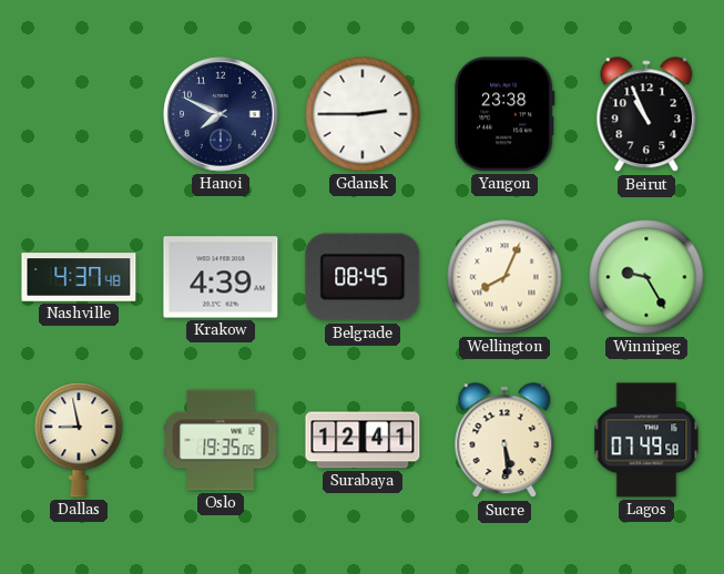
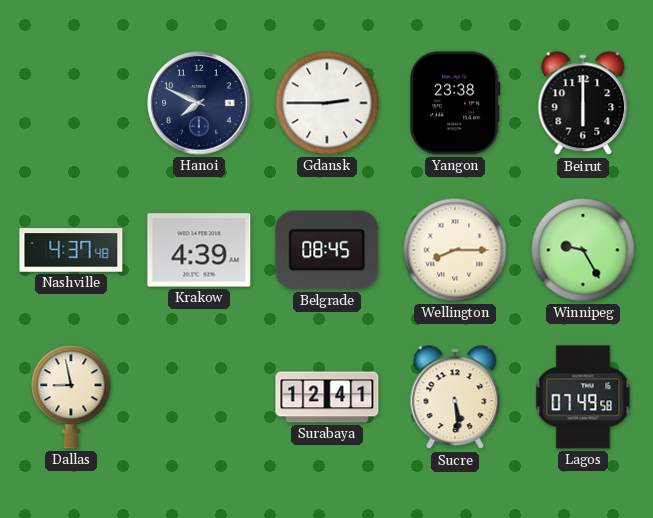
Beirut: 10:56 -> 6:00 (583, 104)
Wellington: 8:04 -> 8:15 (455, 250)
Oslo: 19:35 -> none (221, 440)
